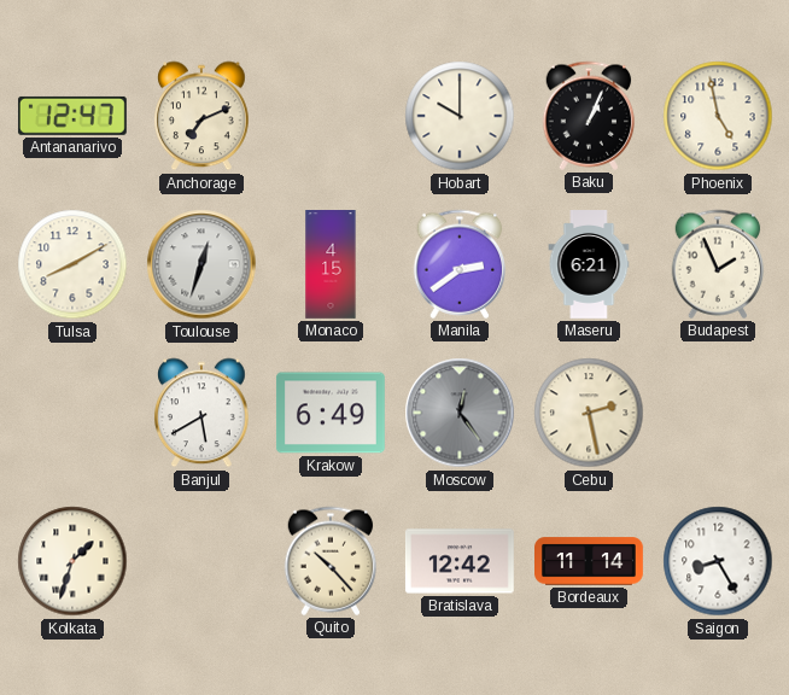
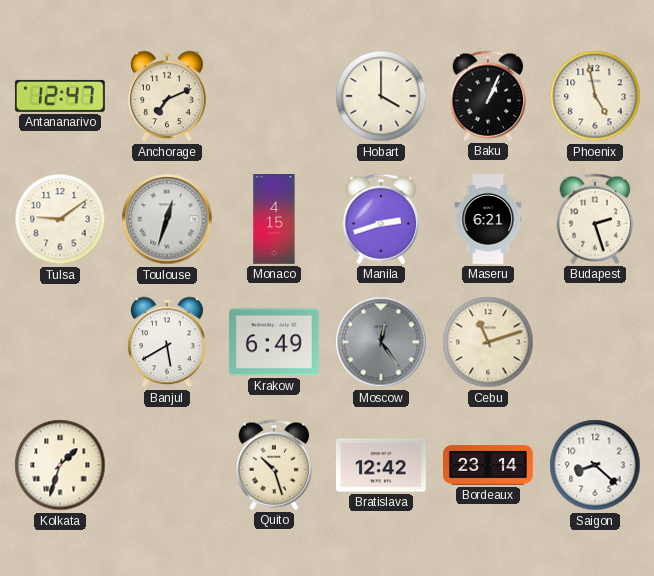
Hobart: 10:00 -> 4:00 (381, 96)
Tulsa: 8:10 -> 9:09 (60, 219)
Manila: 2:39 -> 2:42 (381, 219)
Budapest: 1:56 -> 2:27 (595, 219)
Cebu: 2:28 -> 11:12 (488, 342)
Quito: 10:23 -> 10:27 (274, 465)
Bordeaux: 11:14 -> 23:14 (489, 465)
Saigon: 8:25 -> 8:22 (595, 465)
